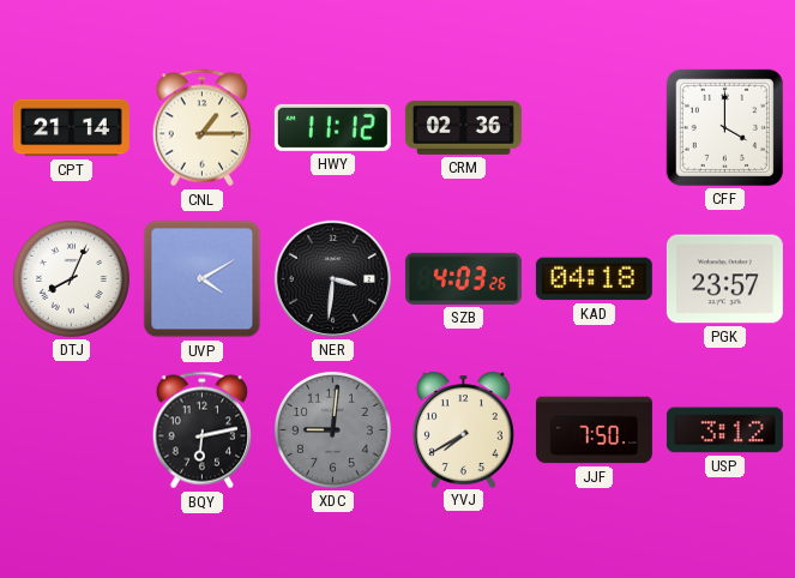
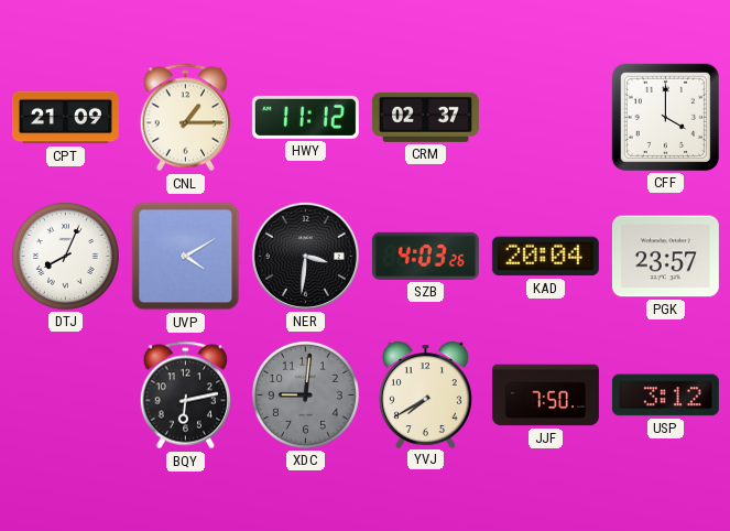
CPT: 21:14 -> 21:09 (65, 118)
CRM: 02:36 -> 02:37 (425, 117)
KAD: 04:18 -> 20:04 (545, 257)
